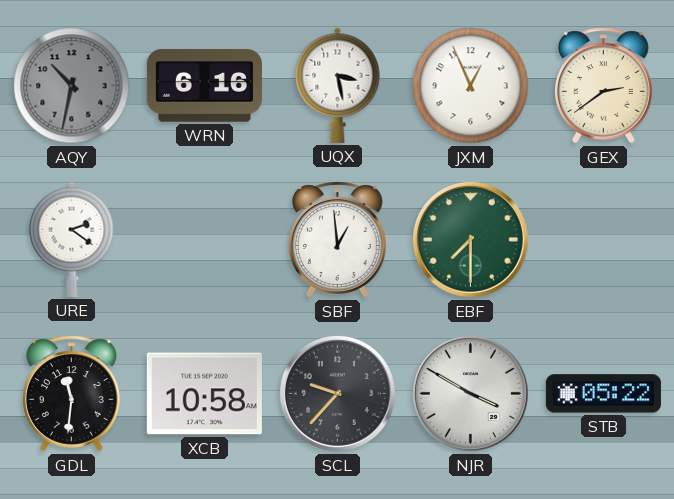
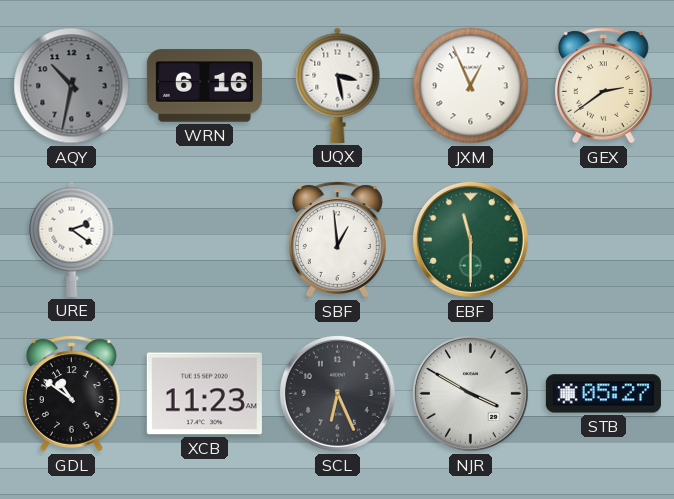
EBF: 7:30 -> 11:30 (470, 239)
GDL: 11:31 -> 10:51 (72, 394)
XCB: 10:58 -> 11:23 (204, 394)
SCL: 9:37 -> 6:26 (337, 393)
STB: 05:22 -> 05:27 (603, 394)
